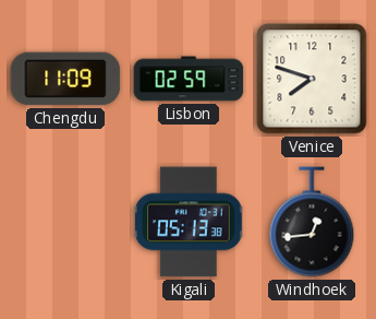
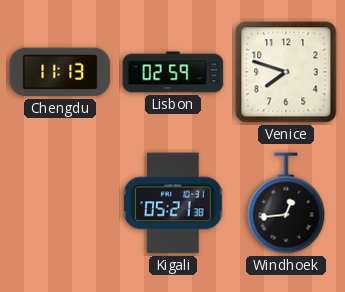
Chengdu: 11:09 -> 11:13 (60, 72)
Kigali: 05:13 -> 05:21 (173, 203)
